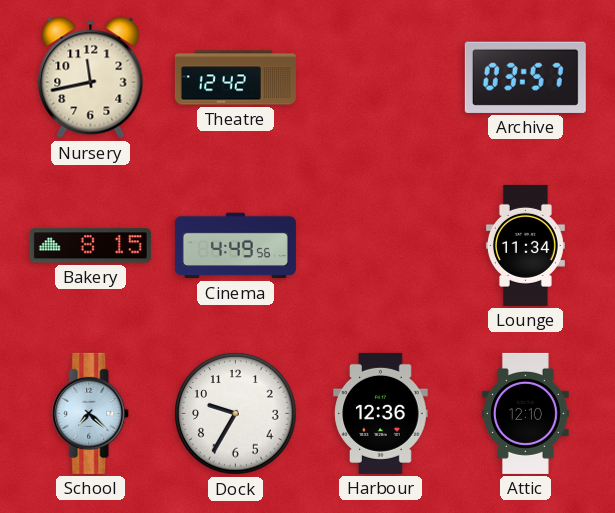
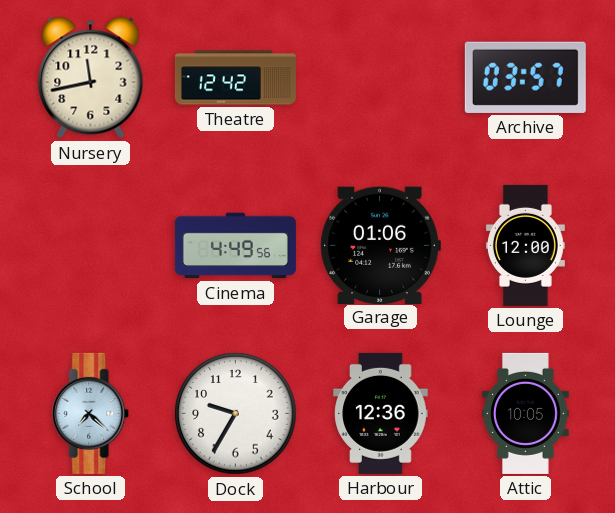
Bakery: 8:15 -> none (90, 246)
Garage: none -> 01:06 (380, 245)
Lounge: 11:34 -> 12:00 (525, 245)
Attic: 12:10 -> 10:05 (526, 413)
